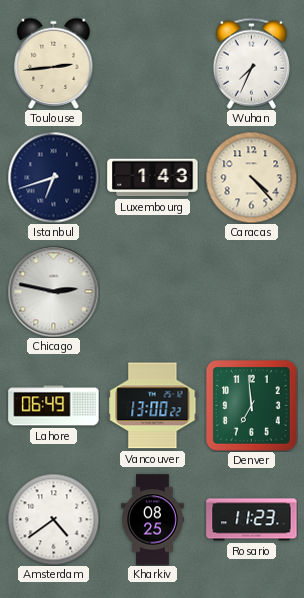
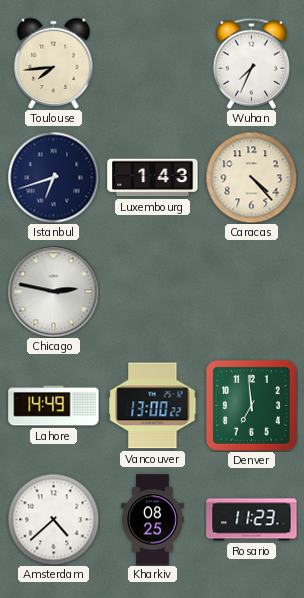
Toulouse: 2:44 -> 7:44 (54, 63)
Lahore: 06:49 -> 14:49 (54, 406)
Amsterdam: 4:39 -> 4:38 (53, 519)
